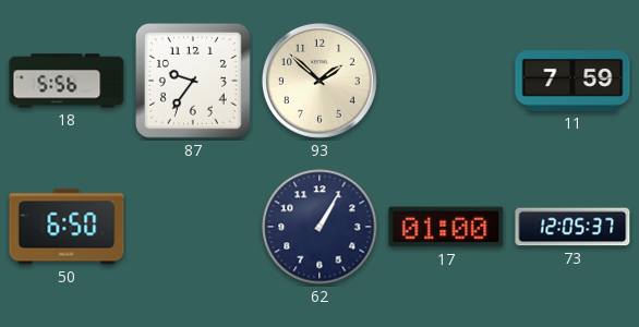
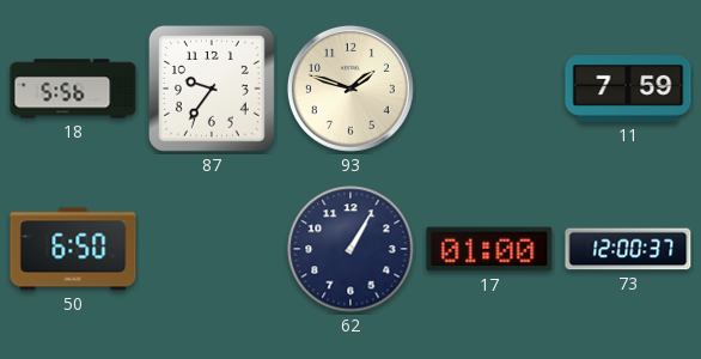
93: 1:52 -> 1:48 (350, 89)
73: 12:05 -> 12:00 (628, 249)
